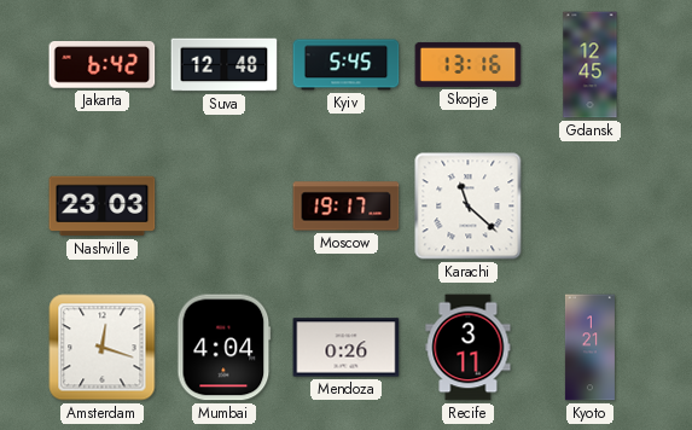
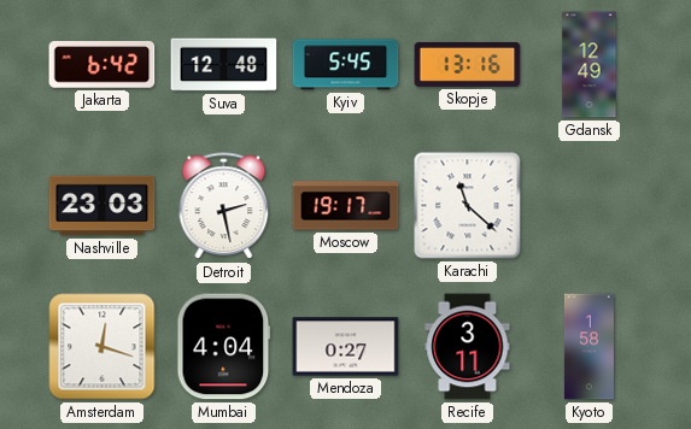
Gdansk: 12:45 -> 12:49 (590, 65)
Detroit: none -> 2:28 (224, 206)
Mendoza: 0:26 -> 0:27 (346, 347)
Kyoto: 1:21 -> 1:58 (588, 347)
